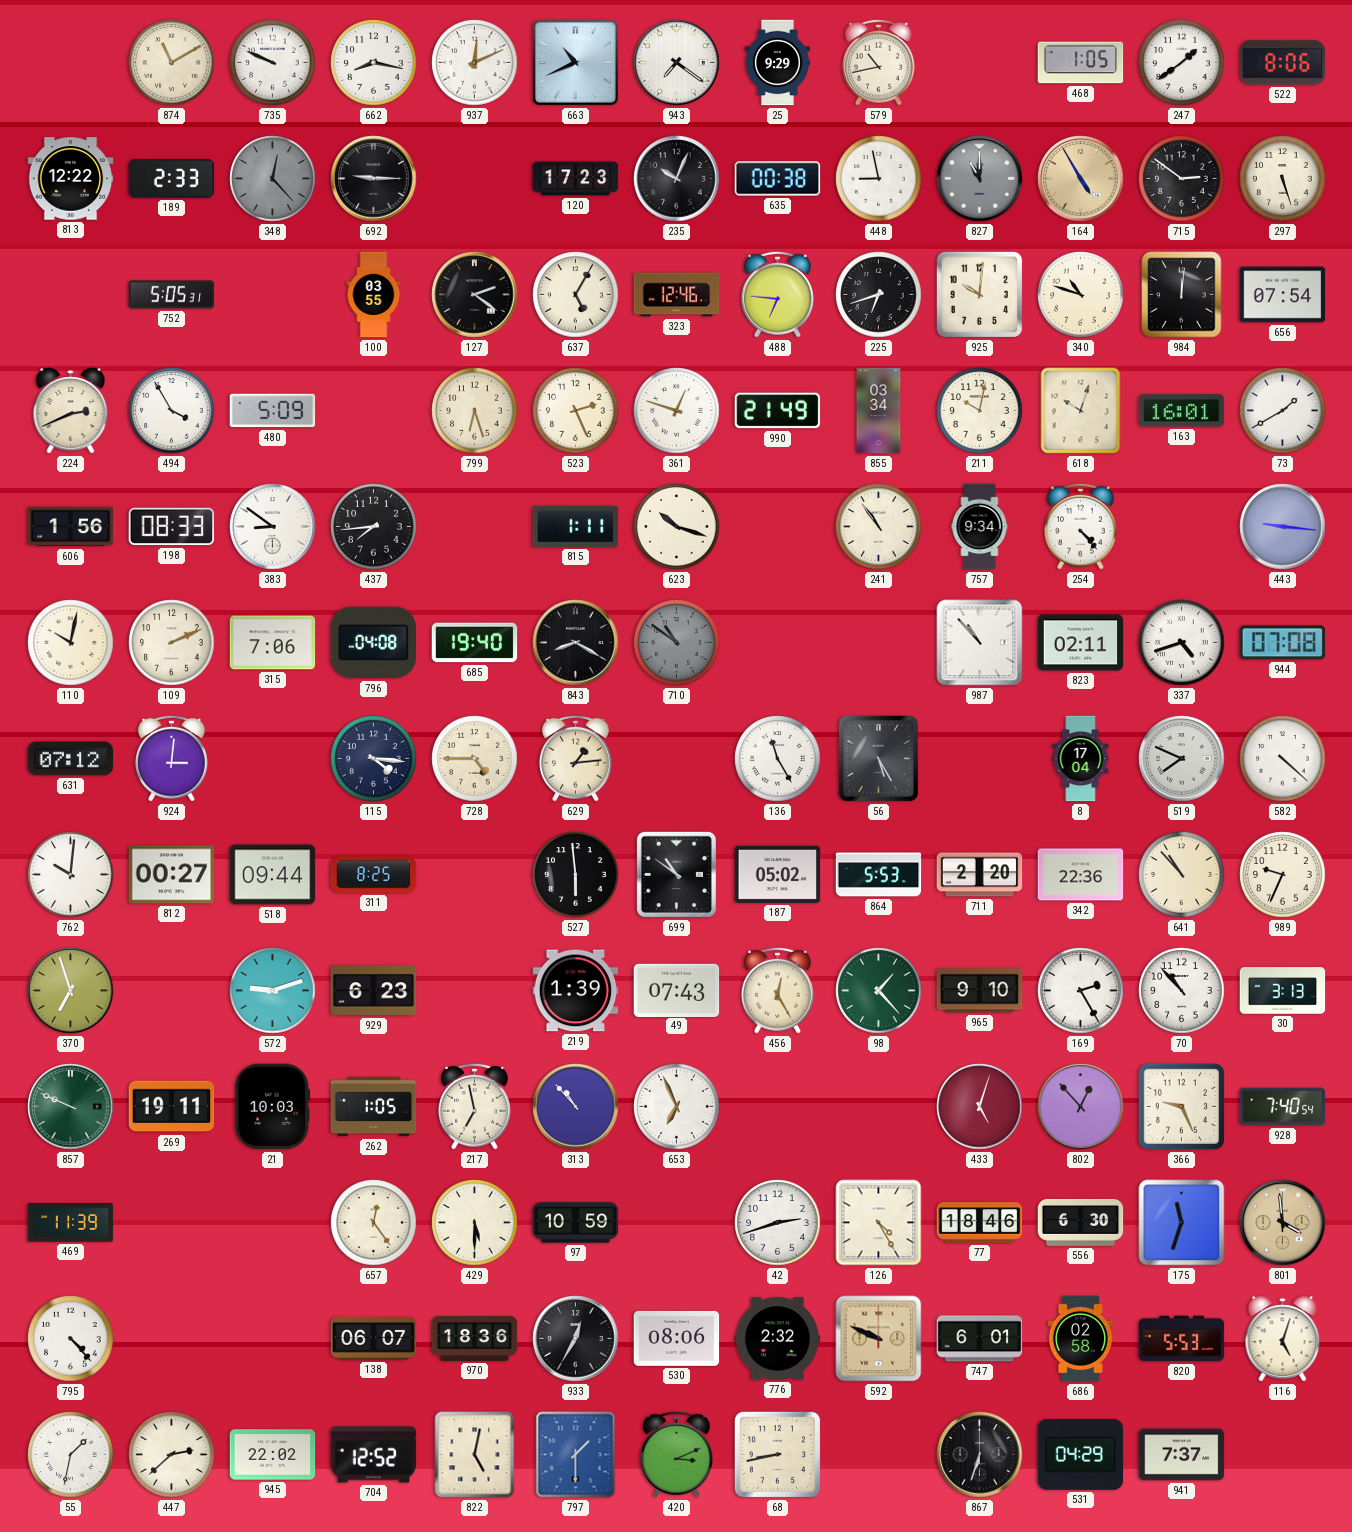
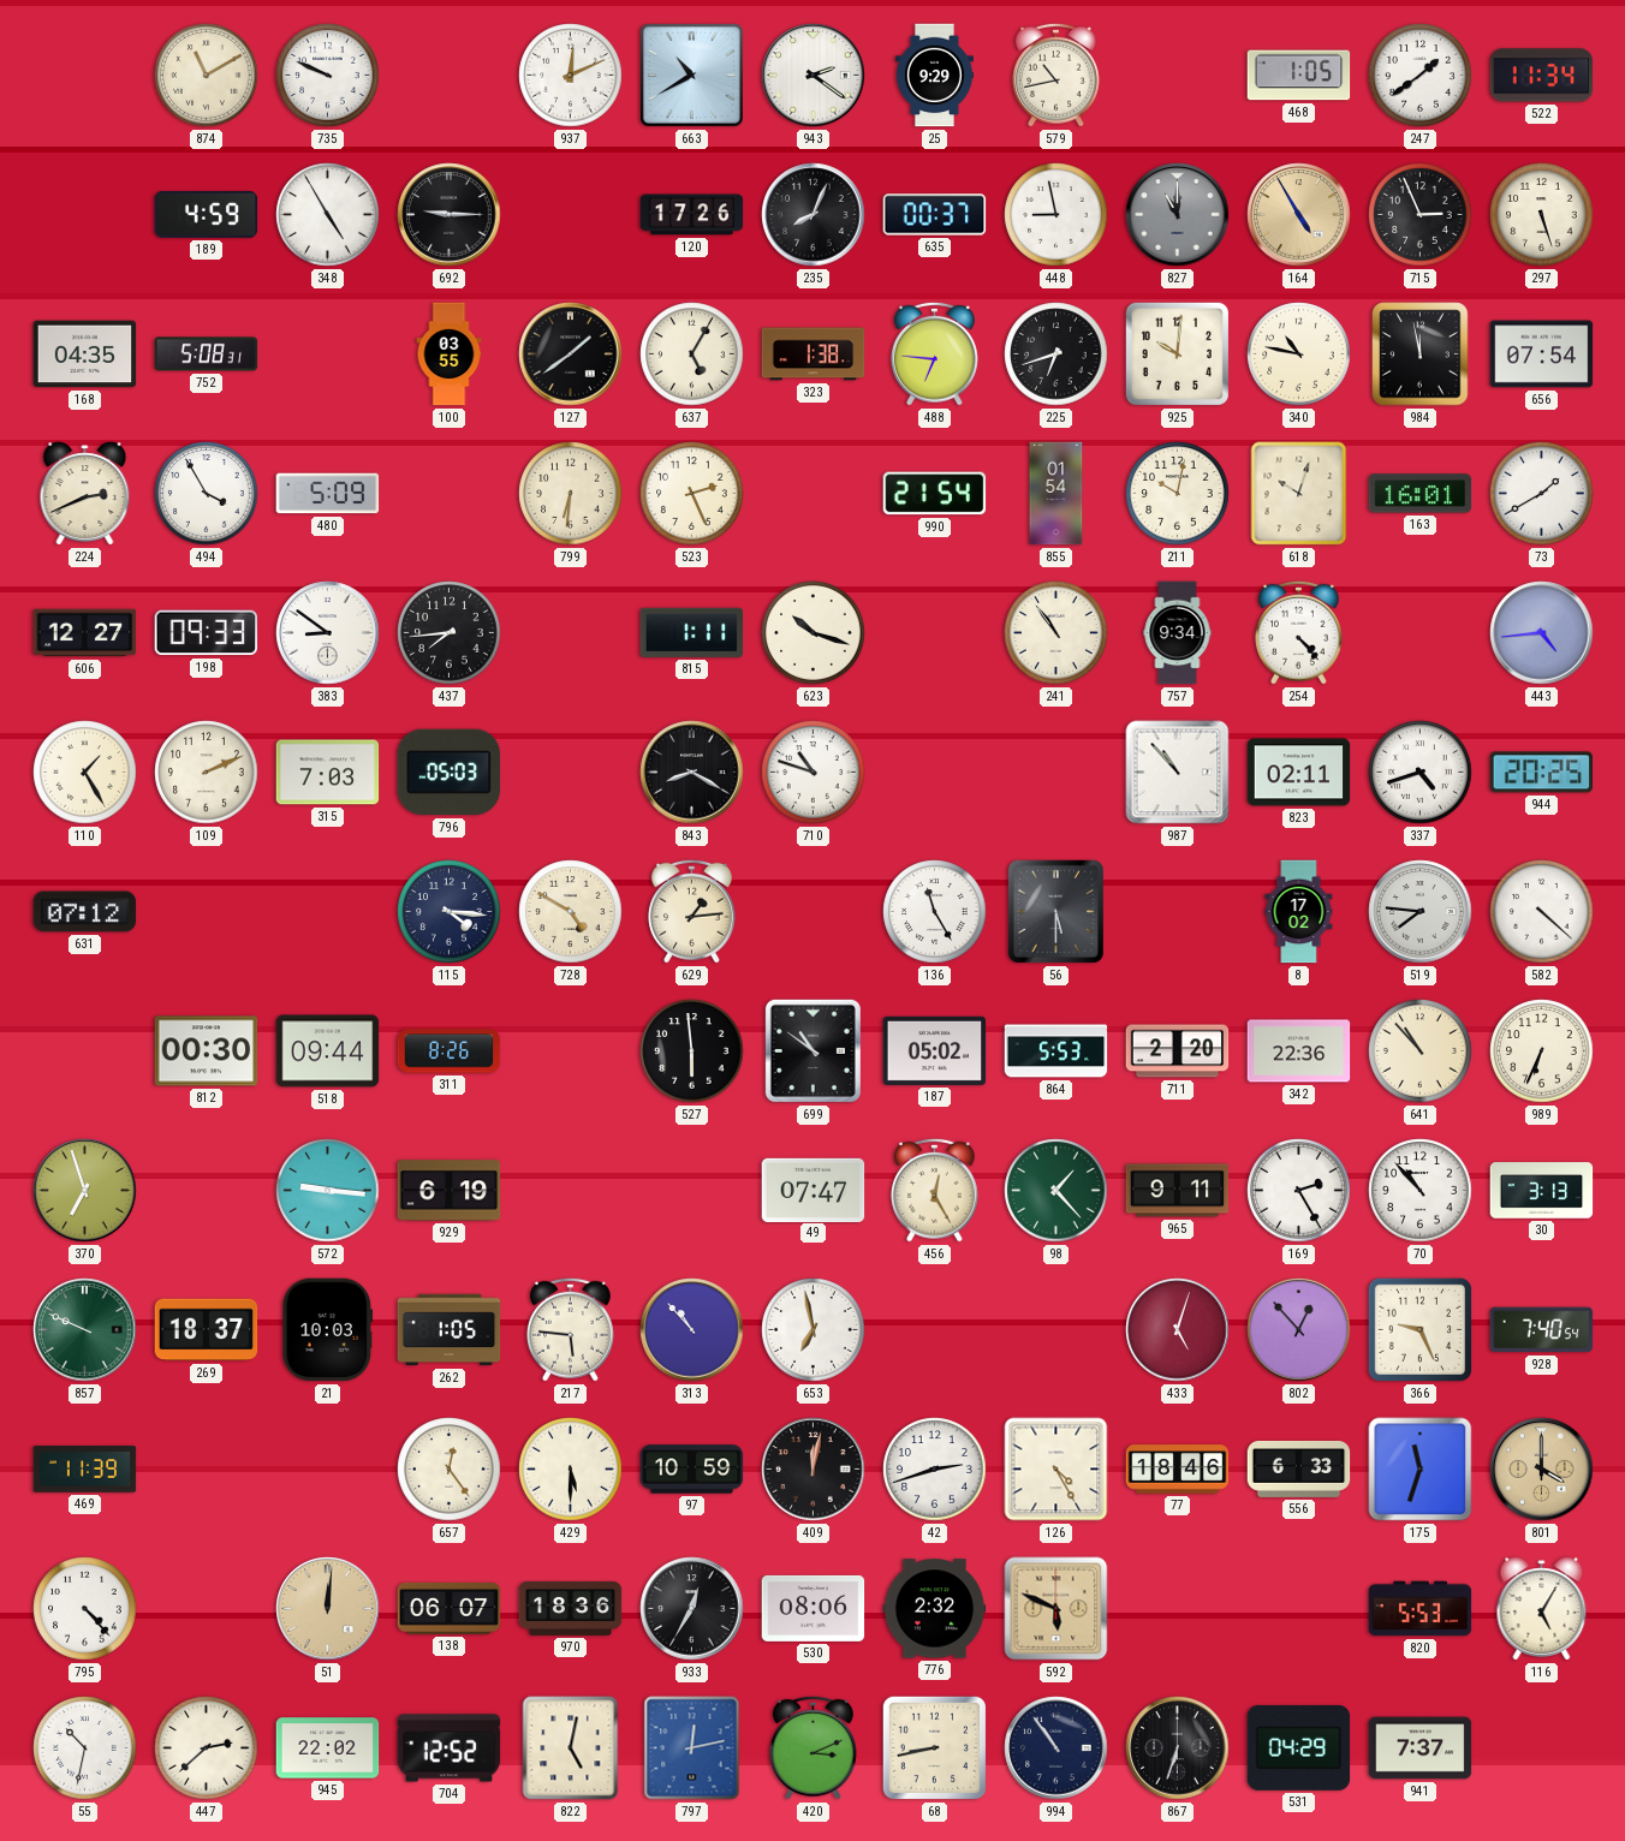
662: 8:17 -> none (374, 63)
663: 10:41 -> 10:40 (691, 75)
943: 7:21 -> 2:21 (814, 76)
522: 8:06 -> 11:34 (1542, 76)
813: 12:22 -> none (71, 179)
189: 2:33 -> 4:59 (207, 215)
348: 12:23 -> 4:55 (328, 215)
348 dial: grey -> white (328, 215)
120: 17:23 -> 17:26 (692, 215)
235: 10:04 -> 8:04 (814, 215)
635: 00:38 -> 00:37 (935, 215)
715: 2:51 -> 2:56 (1421, 215)
168: none -> 04:35 (85, 355)
752: 5:05 -> 5:08 (207, 355)
127: 2:21 -> 1:39 (571, 355)
323: 12:46 -> 1:38 (814, 355)
340: 10:48 -> 10:47 (1299, 355)
984: 12:01 -> 11:58 (1421, 355)
799: 6:27 -> 6:31 (571, 494)
361: 12:48 -> none (677, 411)
990: 21:49 -> 21:54 (935, 494)
855: 03:34 -> 01:54 (1056, 494)
606: 1:56 -> 12:27 (85, 633)
198: 08:33 -> 09:33 (207, 633)
443: 9:16 -> 4:44 (1542, 633)
110: 10:02 -> 1:25 (85, 773)
315: 7:06 -> 7:03 (328, 773)
796: 04:08 -> 05:03 (450, 773)
685: 19:40 -> none (475, 643)
710: 10:51 -> 10:48 (814, 773)
710 dial: grey -> white (814, 773)
944: 07:08 -> 20:25 (1542, 773)
924: 3:01 -> none (172, 758)
728: 4:45 -> 4:50 (571, 912)
56: 5:25 -> 5:30 (1055, 911)
8: 17:04 -> 17:02 (1299, 912)
519: 7:49 -> 7:46 (1421, 912)
762: 10:01 -> none (71, 875)
812: 00:27 -> 00:30 (207, 1051)
311: 8:25 -> 8:26 (450, 1051)
989: 9:34 -> 6:34 (1542, 1051)
572: 9:12 -> 9:16 (328, 1191)
929: 6:23 -> 6:19 (450, 1191)
219: 1:39 -> none (576, 991)
49: 07:43 -> 07:47 (814, 1190)
965: 9:10 -> 9:11 (1178, 1191)
269: 19:11 -> 18:37 (207, 1330)
217: 6:58 -> 5:46 (571, 1329)
653: 6:56 -> 6:58 (814, 1330)
409: none -> 12:02 (814, 1470)
556: 6:30 -> 6:33 (1299, 1468)
801: 3:59 -> 4:00 (1542, 1470)
51: none -> 12:01 (328, 1609)
592: 9:49 -> 5:49 (1056, 1609)
747: 6:01 -> none (980, 1339)
686: 02:58 -> none (1080, 1339)
116: 5:03 -> 5:05 (1542, 1609)
55: 1:32 -> 10:32 (85, 1748)
797: 1:30 -> 12:13 (692, 1748)
994: none -> 10:54 (1056, 1748)
